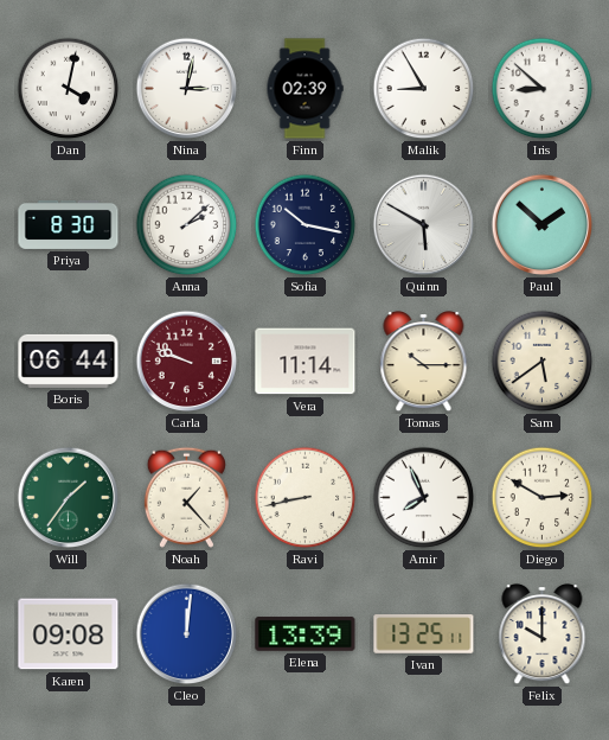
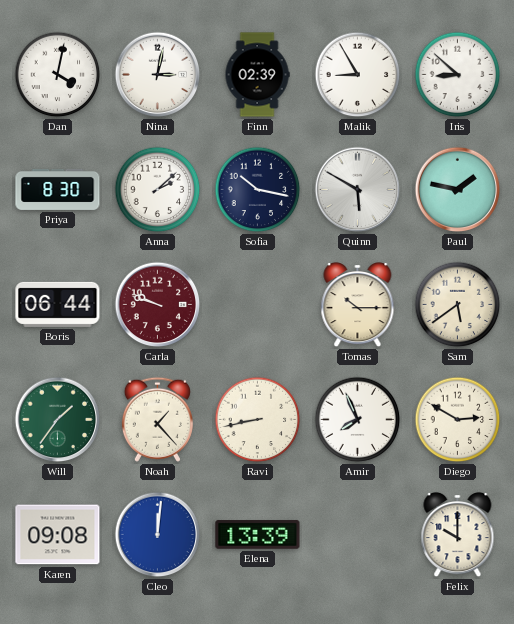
Paul: 1:52 -> 1:47 (458, 190)
Vera: 11:14 -> none (306, 362)
Ivan: 13:25 -> none (424, 634)
